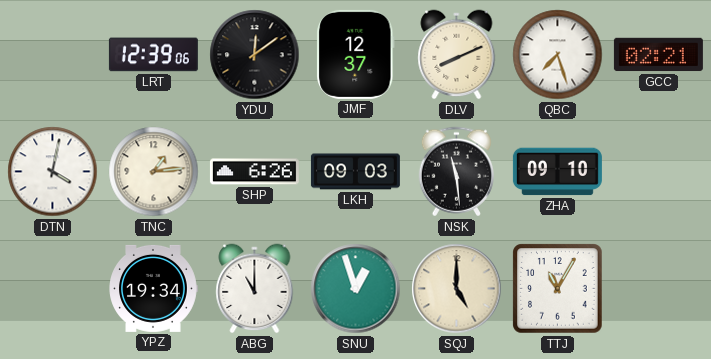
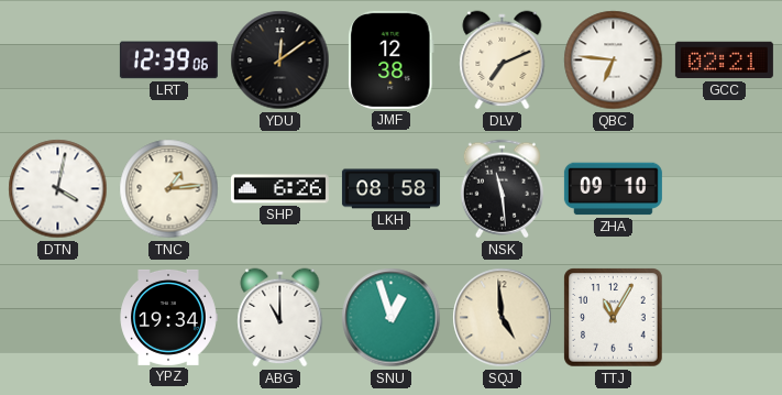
JMF: 12:37 -> 12:38 (392, 59)
DLV: 8:11 -> 7:11 (503, 61)
QBC: 7:27 -> 6:46 (614, 61)
LKH: 09:03 -> 08:58 (390, 189)
SQJ: 5:00 -> 4:59 (503, 318)
